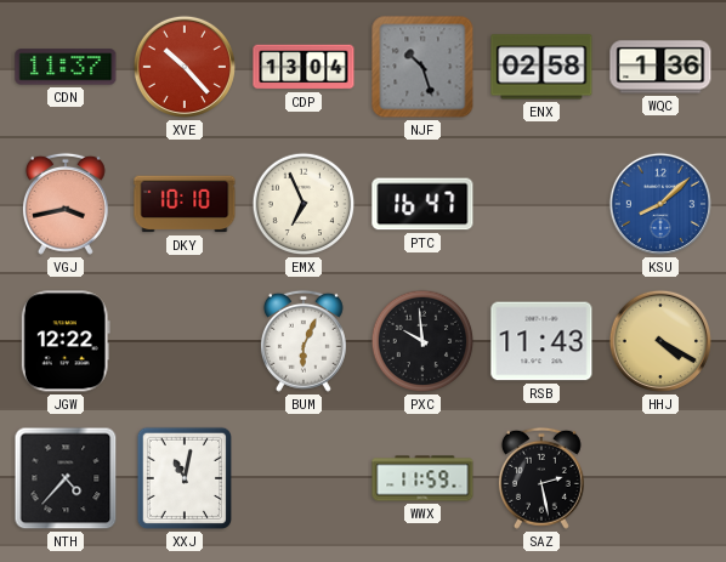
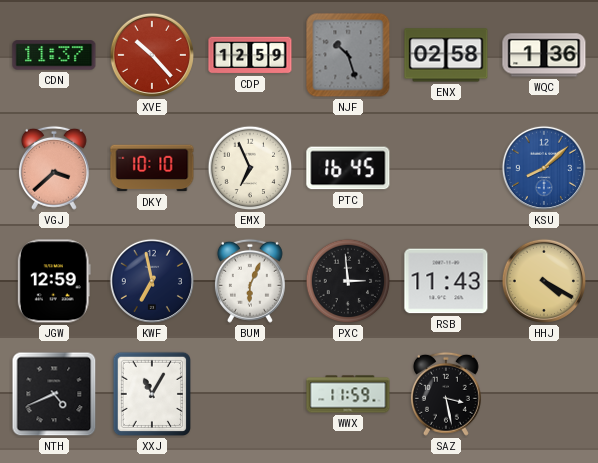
CDP: 13:04 -> 12:59 (250, 55)
VGJ: 3:43 -> 3:38 (54, 168)
PTC: 16:47 -> 16:45 (348, 168)
JGW: 12:22 -> 12:59 (54, 281)
KWF: none -> 6:58 (152, 281)
PXC: 9:59 -> 2:59 (348, 281)
NTH: 4:37 -> 4:41 (54, 394)
XXJ: 11:02 -> 11:05 (151, 394)
SAZ: 2:28 -> 3:28 (446, 394)
